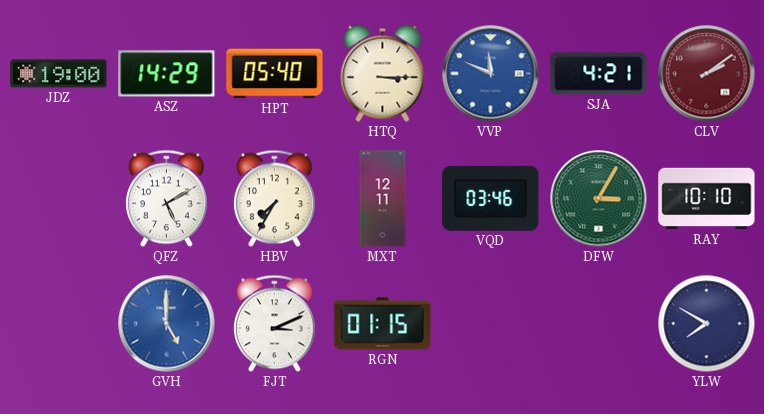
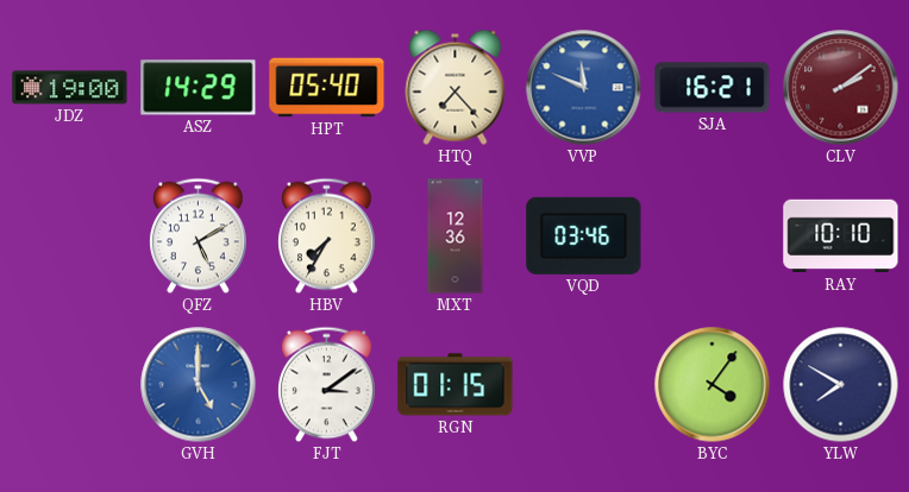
HTQ: 3:15 -> 7:23 (456, 87)
SJA: 4:21 -> 16:21 (713, 88)
MXT: 12:11 -> 12:36 (456, 236)
DFW: 3:05 -> none (599, 199)
FJT: 3:11 -> 3:09 (327, 385)
BYC: none -> 4:06 (713, 385)
